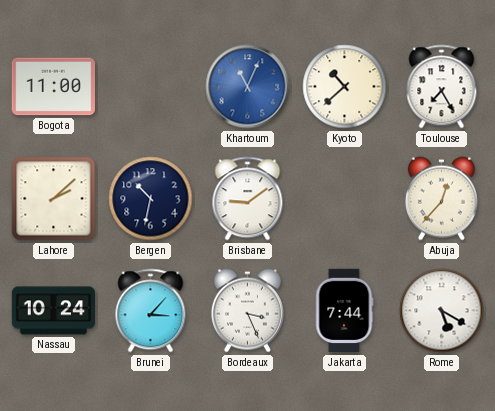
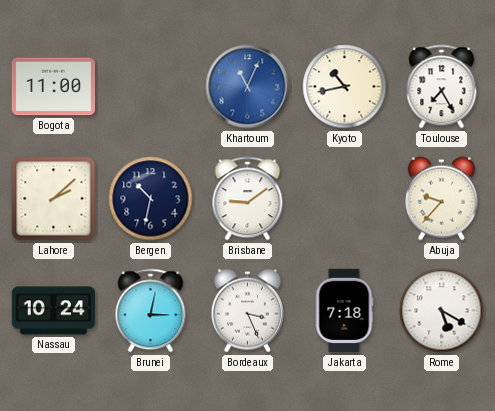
Kyoto: 10:38 -> 10:43 (345, 87)
Abuja: 12:37 -> 9:37 (441, 199)
Brunei: 3:07 -> 3:02 (151, 311)
Jakarta: 7:44 -> 7:18 (344, 311)
